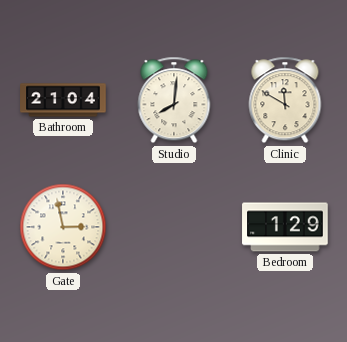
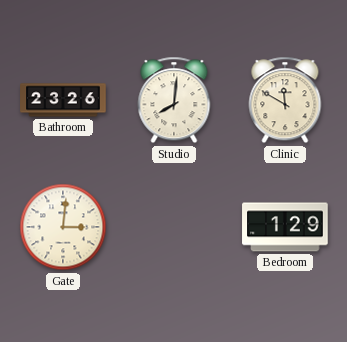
Bathroom: 21:04 -> 23:26 (63, 100)
Gate: 2:58 -> 3:01 (63, 227)
